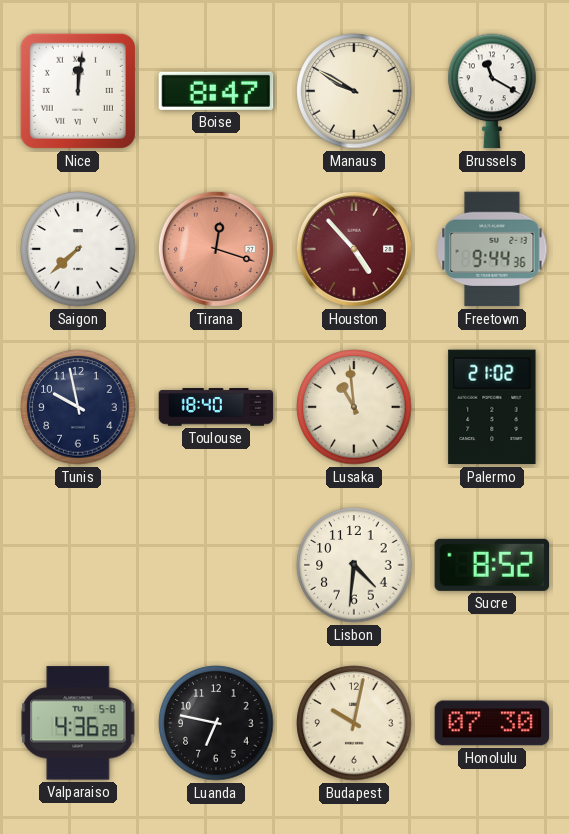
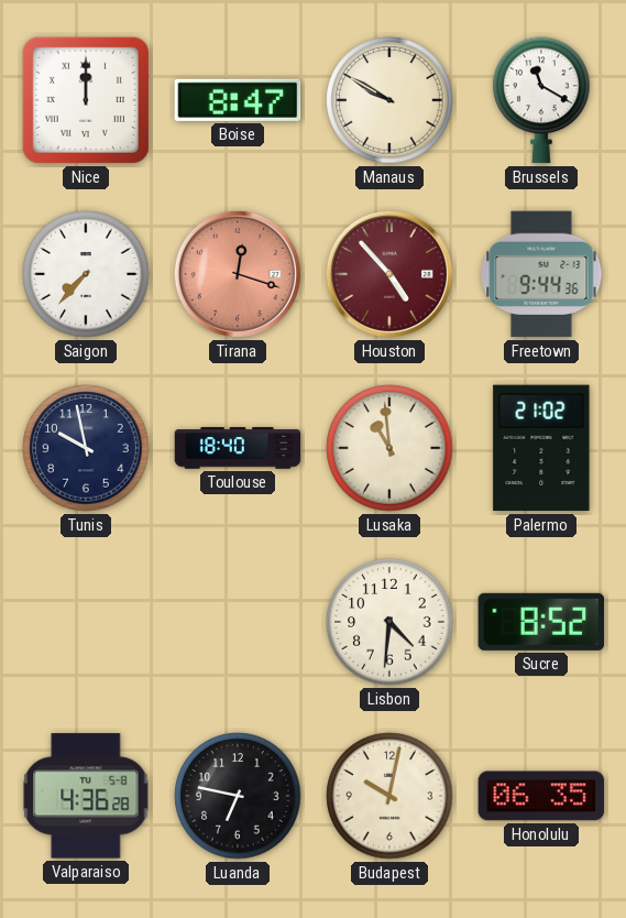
Nice: 12:01 -> 12:00 (86, 100)
Saigon: 7:38 -> 7:37 (86, 274)
Honolulu: 07:30 -> 06:35 (541, 796)
